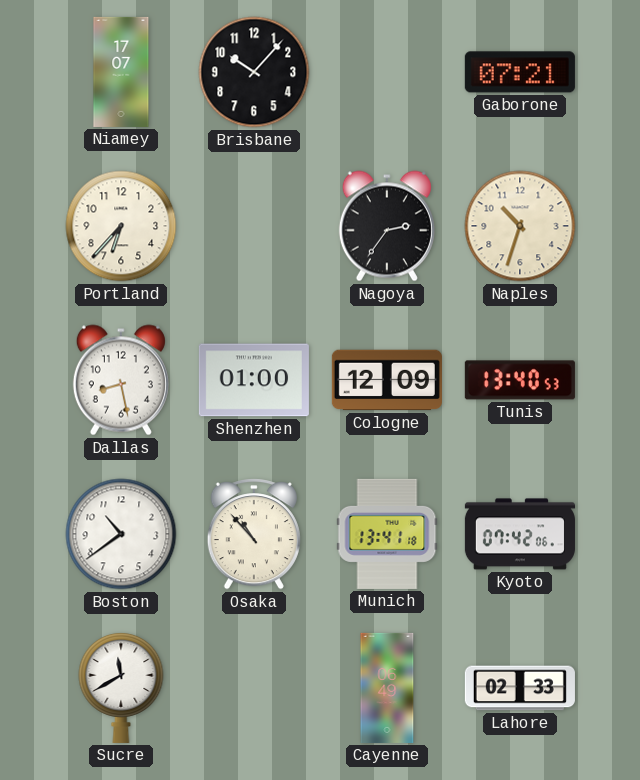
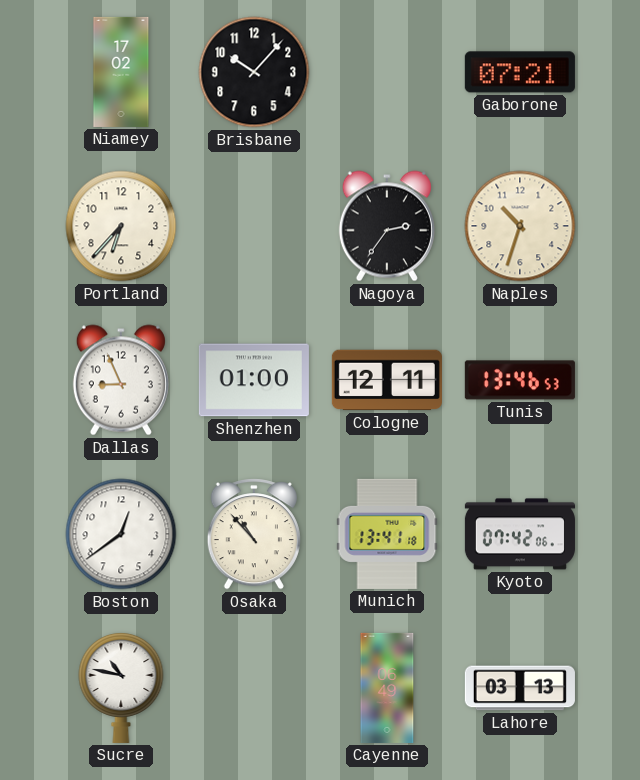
Niamey: 17:07 -> 17:02 (121, 72)
Dallas: 8:28 -> 8:56 (121, 380)
Cologne: 12:09 -> 12:11 (387, 380)
Tunis: 13:40 -> 13:46 (520, 380)
Boston: 10:39 -> 12:39 (121, 534)
Sucre: 11:40 -> 10:47 (121, 687)
Lahore: 02:33 -> 03:13 (520, 688)
